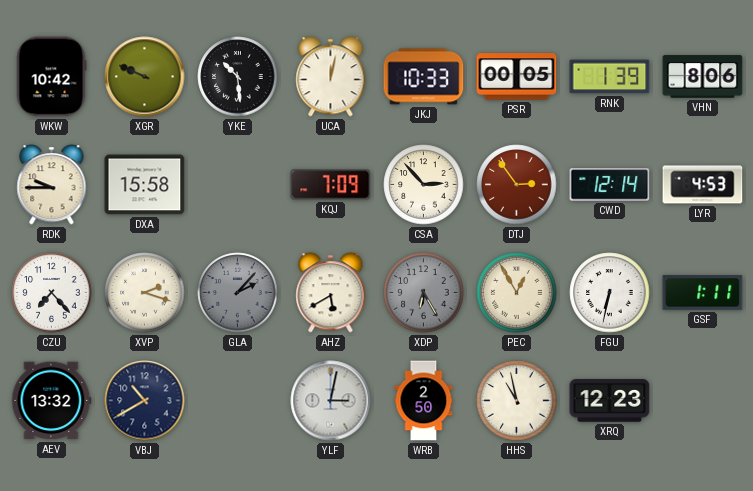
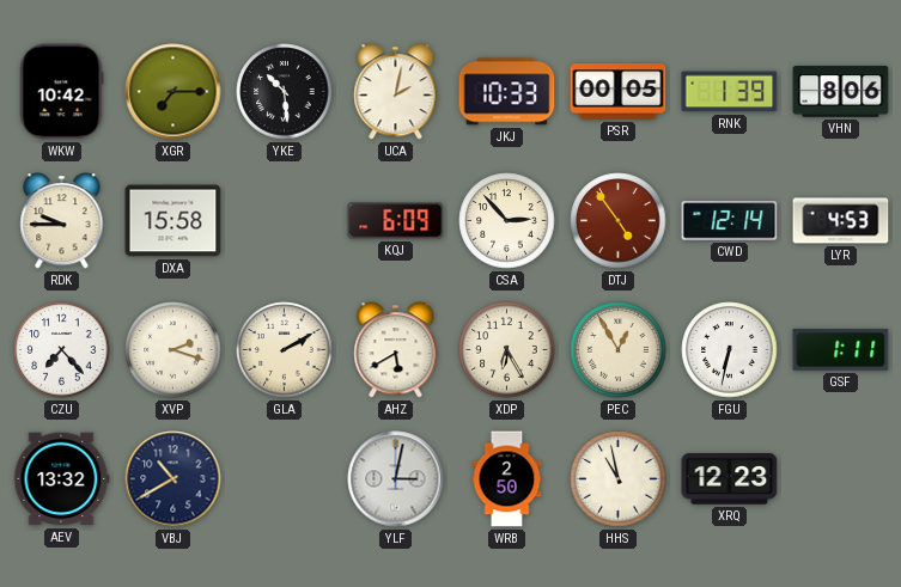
XGR: 9:49 -> 7:15 (173, 92)
UCA: 12:02 -> 2:02 (396, 92)
KQJ: 7:09 -> 6:09 (396, 221)
DTJ: 2:54 -> 4:54 (619, 221)
GLA: 2:07 -> 2:10 (285, 350)
GLA dial: grey -> cream (285, 350)
XDP dial: grey -> cream (507, 350)
